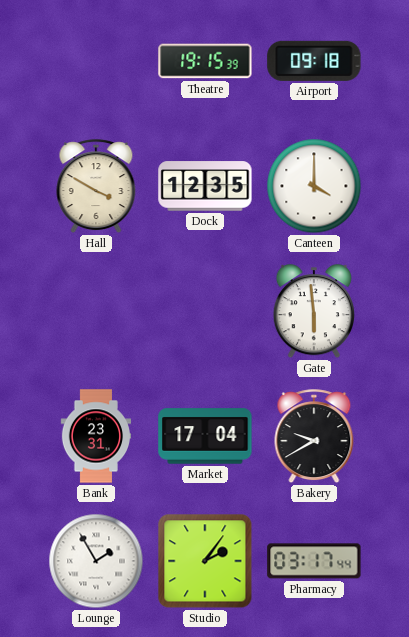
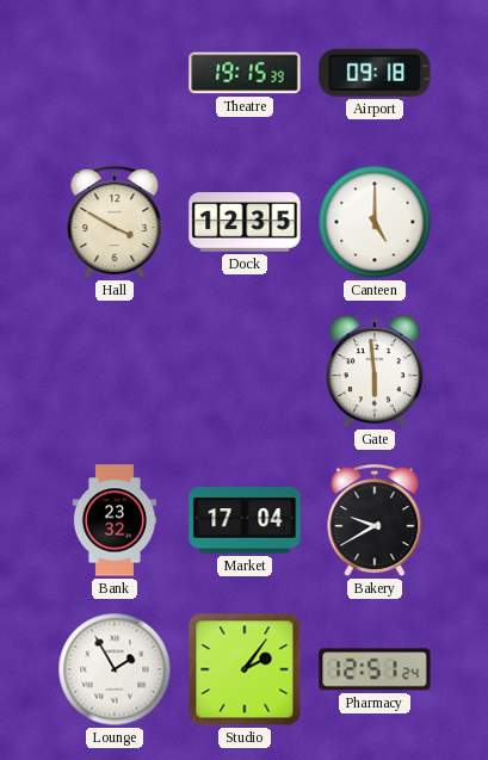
Canteen: 4:00 -> 5:00 (375, 222)
Bank: 23:31 -> 23:32 (115, 520)
Pharmacy: 03:17 -> 12:51 (375, 669)
